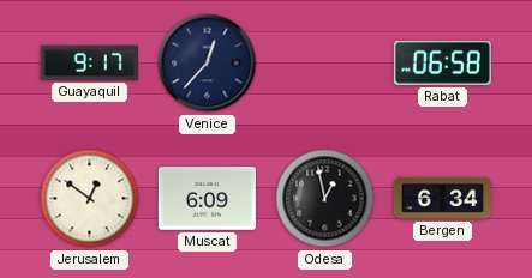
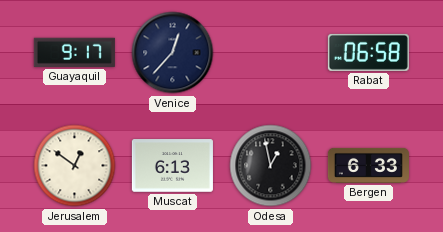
Muscat: 6:09 -> 6:13 (172, 166)
Bergen: 6:34 -> 6:33 (368, 165)
